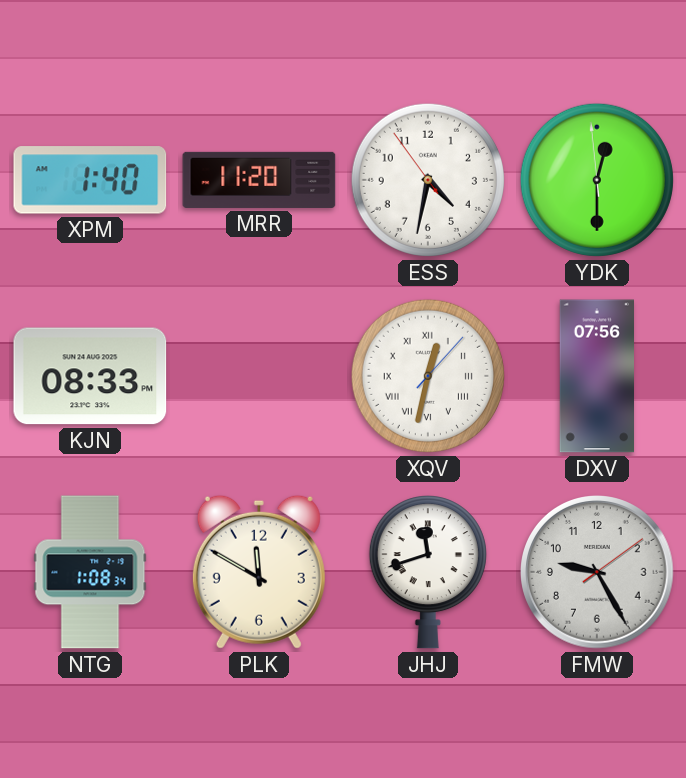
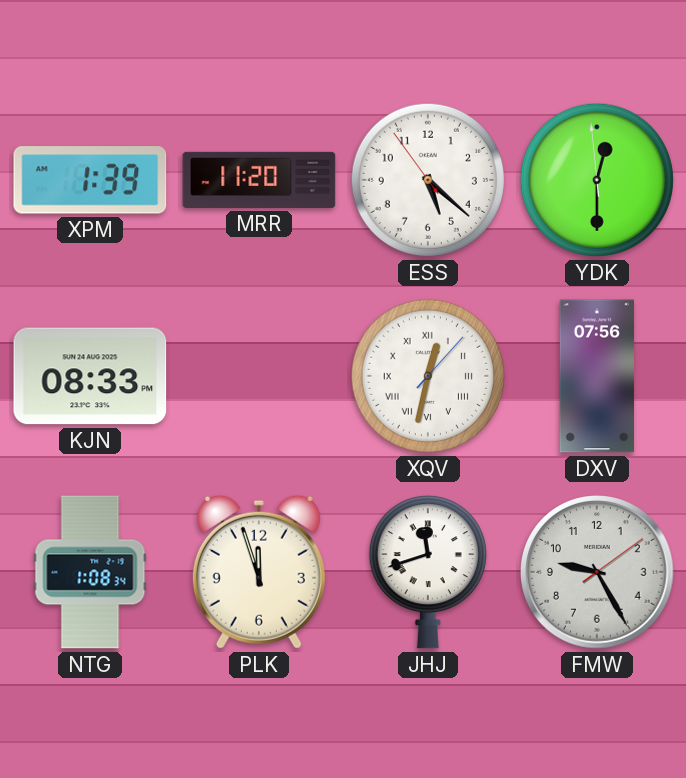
XPM: 1:40 -> 1:39 (90, 180)
ESS: 4:31 -> 5:21 (428, 180)
PLK: 11:50 -> 11:57 (259, 572)
